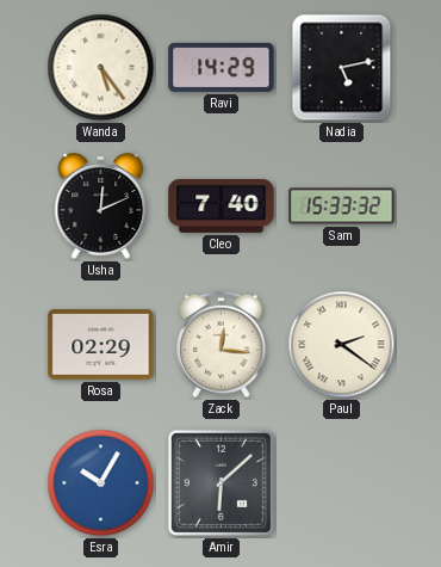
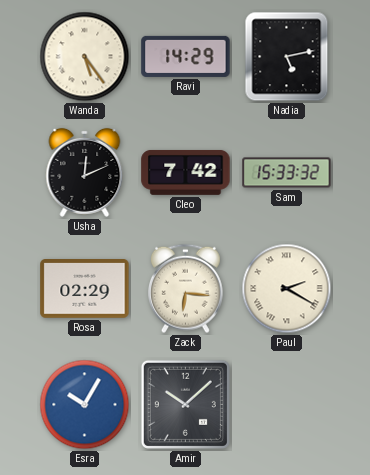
Cleo: 7:40 -> 7:42 (186, 172)
Zack: 12:16 -> 6:16 (186, 289)
Paul: 2:21 -> 2:20 (287, 289)
Amir: 6:08 -> 10:08 (185, 404)
